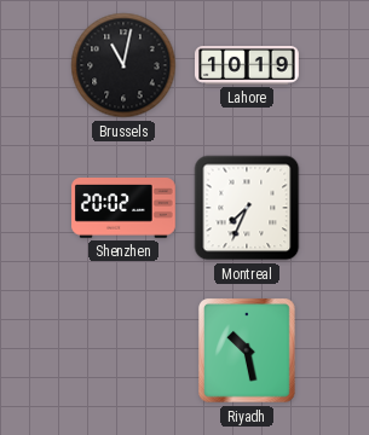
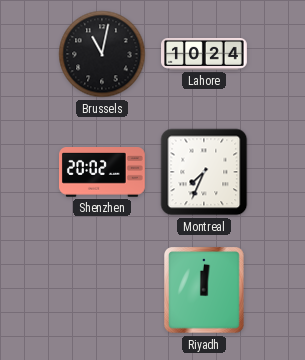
Lahore: 10:19 -> 10:24 (205, 55)
Riyadh: 10:28 -> 12:01 (205, 291)
